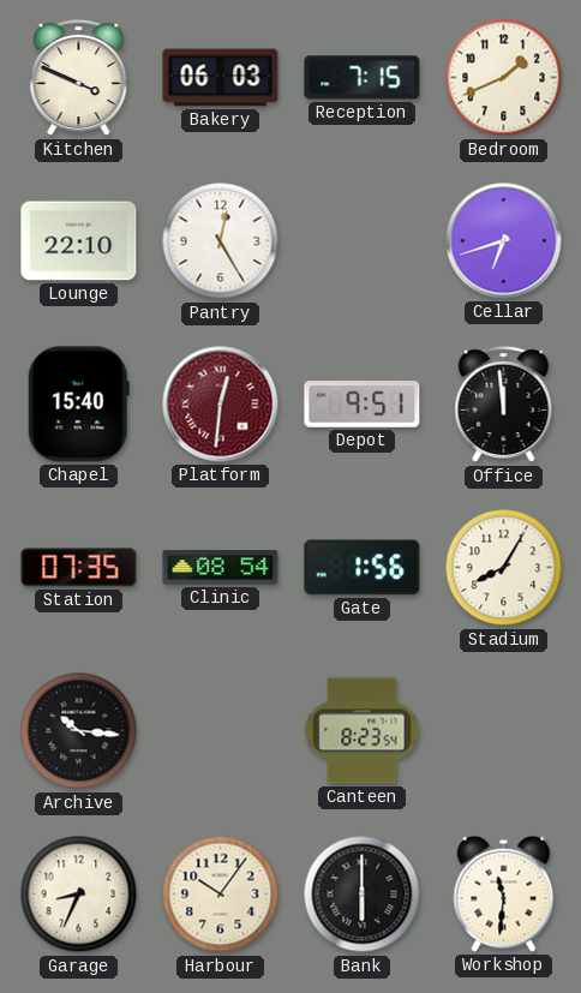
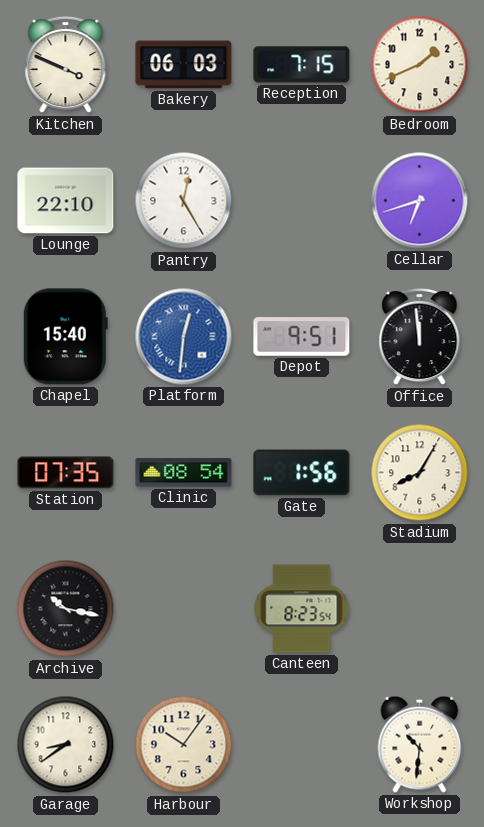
Platform dial: burgundy -> blue (184, 337)
Archive: 10:16 -> 10:17 (66, 609)
Garage: 8:34 -> 8:39 (66, 745)
Bank: 6:00 -> none (363, 895)
Workshop: 11:31 -> 10:31 (420, 744)
